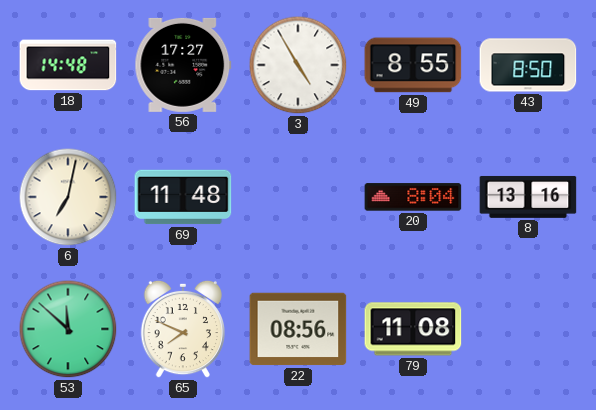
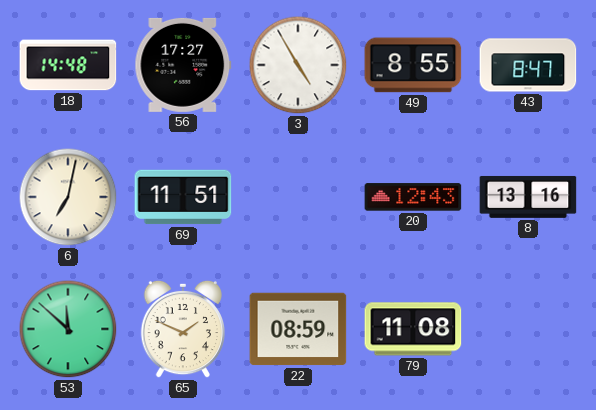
43: 8:50 -> 8:47 (528, 65)
69: 11:48 -> 11:51 (183, 197)
20: 8:04 -> 12:43 (413, 197)
65: 7:49 -> 1:49 (183, 329)
22: 08:56 -> 08:59 (298, 329)
